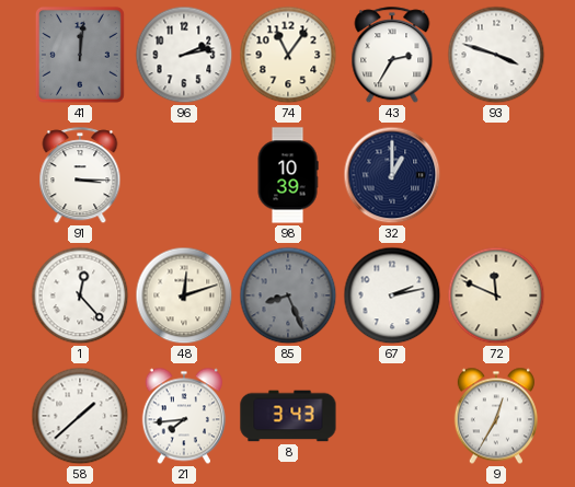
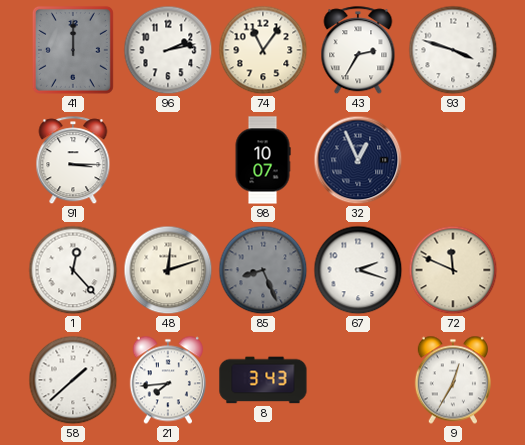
41: 12:01 -> 12:00 (73, 50)
98: 10:39 -> 10:07 (263, 160)
32: 1:00 -> 12:56 (358, 160)
67: 2:13 -> 2:18 (358, 270)
